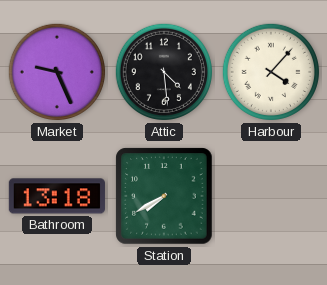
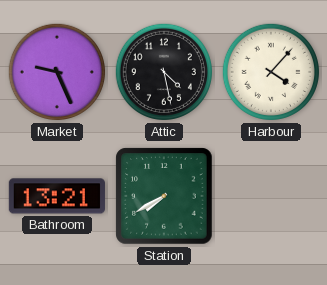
Attic: 4:29 -> 4:28 (164, 72)
Bathroom: 13:18 -> 13:21 (57, 196)
